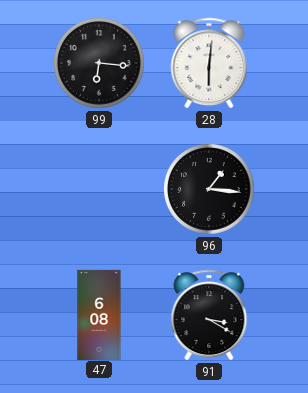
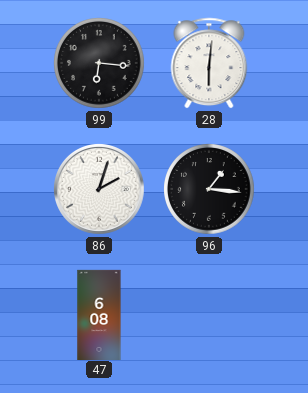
86: none -> 2:03 (100, 190)
91: 3:20 -> none (209, 315)
